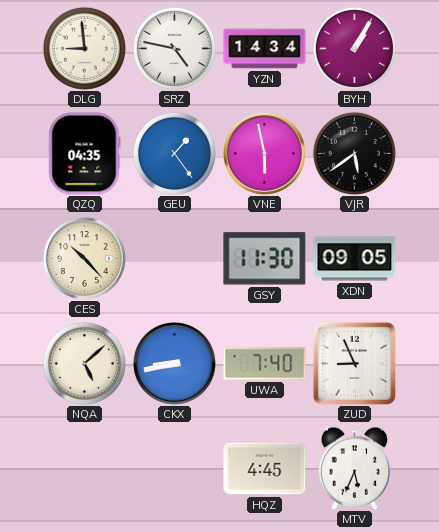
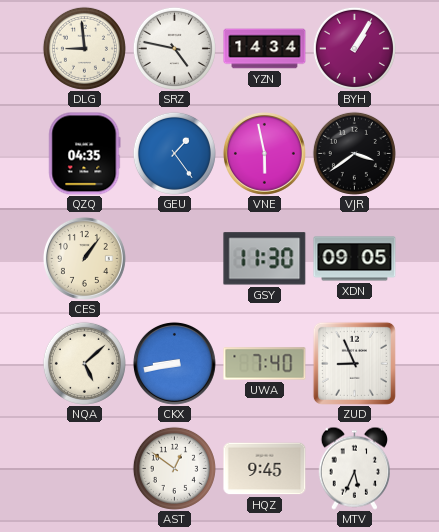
VJR: 5:39 -> 3:39 (354, 153)
CES: 10:23 -> 1:06 (84, 258)
AST: none -> 12:51 (174, 468)
HQZ: 4:45 -> 9:45 (265, 469)
